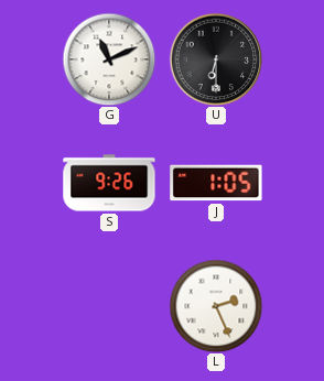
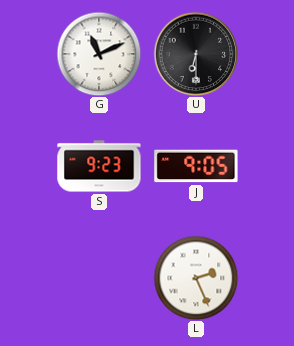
S: 9:26 -> 9:23 (99, 166)
J: 1:05 -> 9:05 (196, 166)
